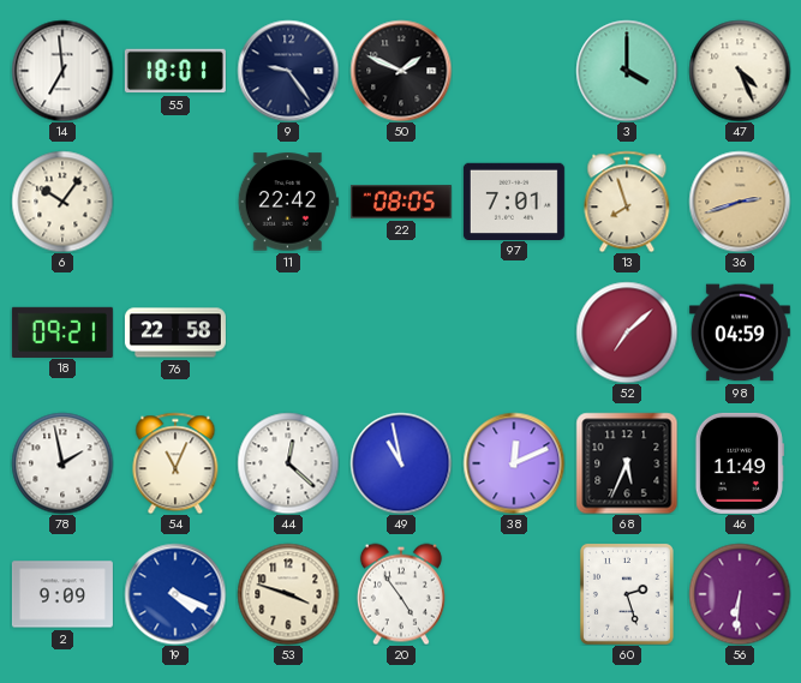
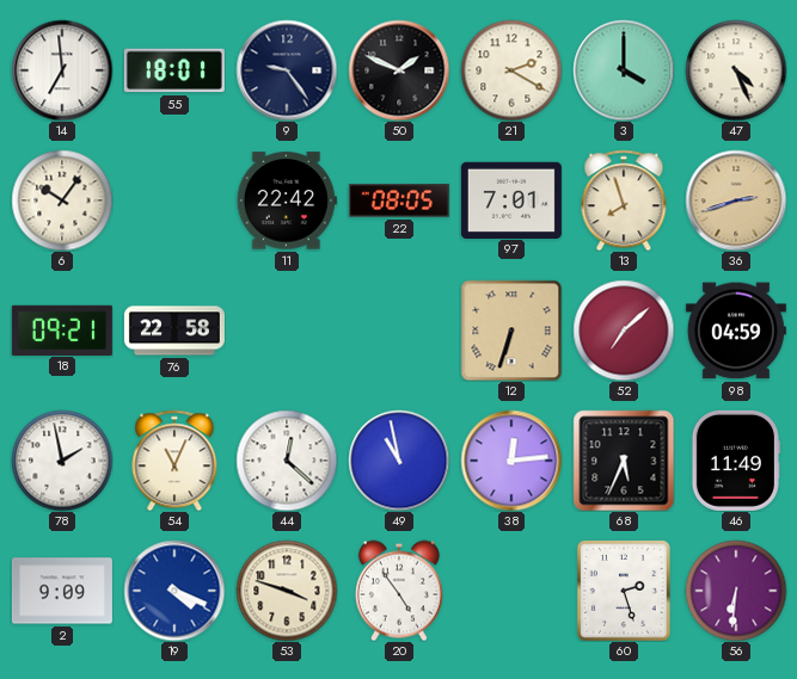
21: none -> 2:20 (511, 70)
12: none -> 6:33 (511, 331)
38: 12:11 -> 12:14 (511, 461)
